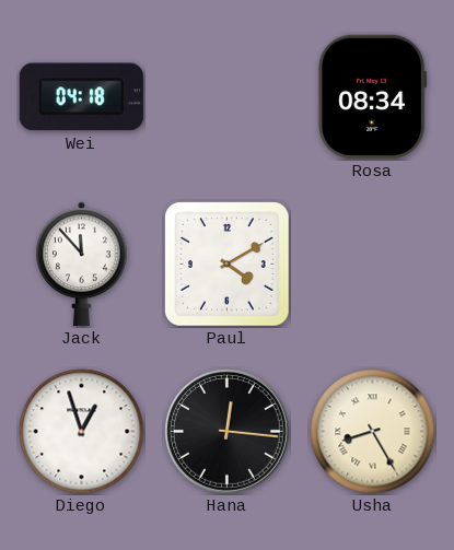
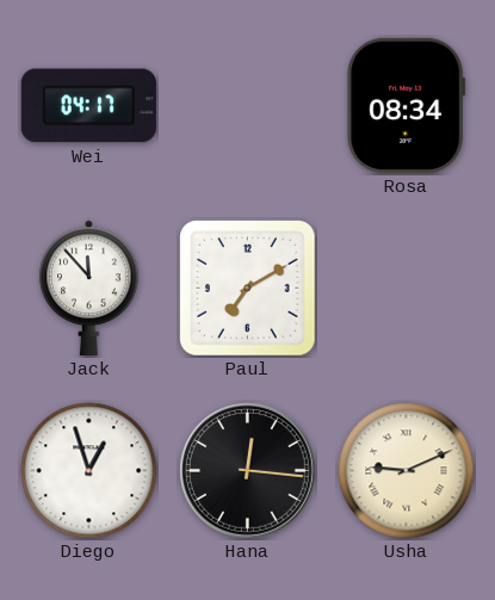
Wei: 04:18 -> 04:17 (88, 106)
Paul: 4:10 -> 7:10 (248, 289)
Usha: 8:25 -> 9:11 (407, 471)
